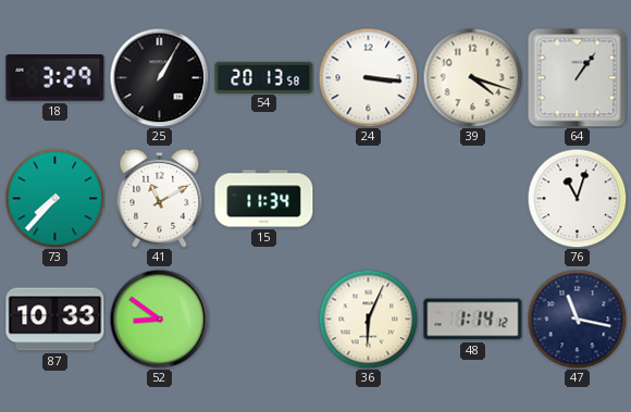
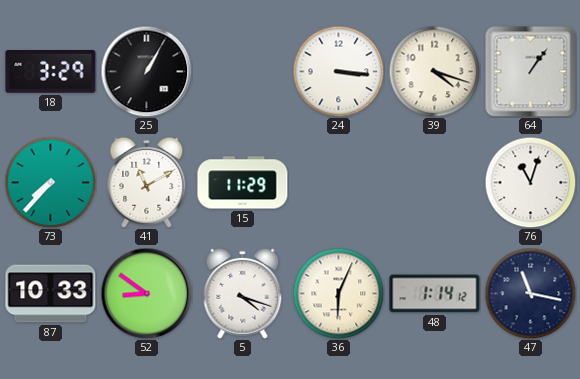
54: 20:13 -> none (264, 77)
15: 11:34 -> 11:29 (243, 183)
5: none -> 4:18 (243, 293)
